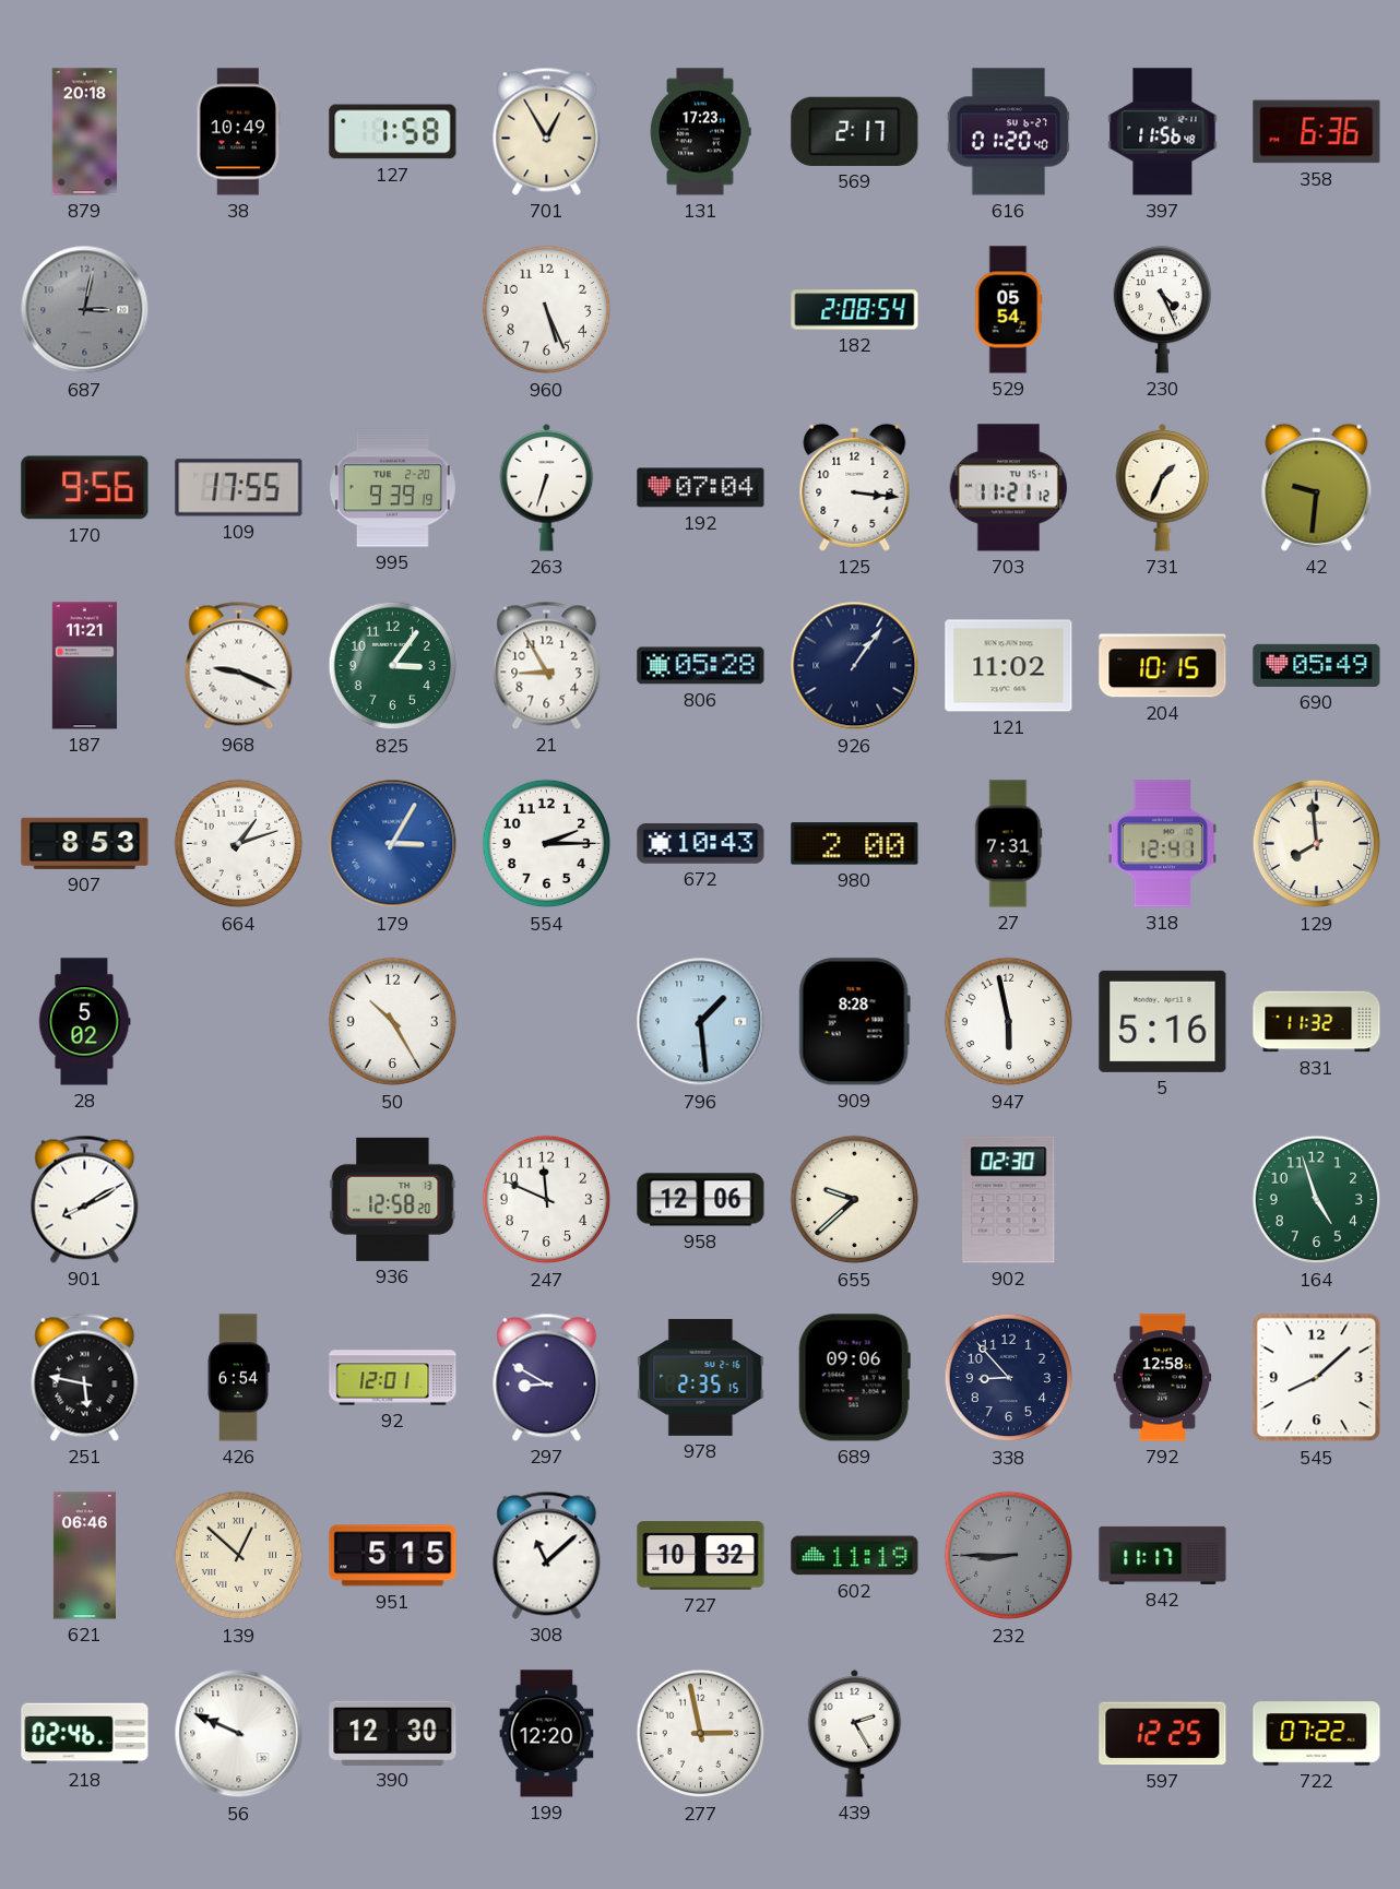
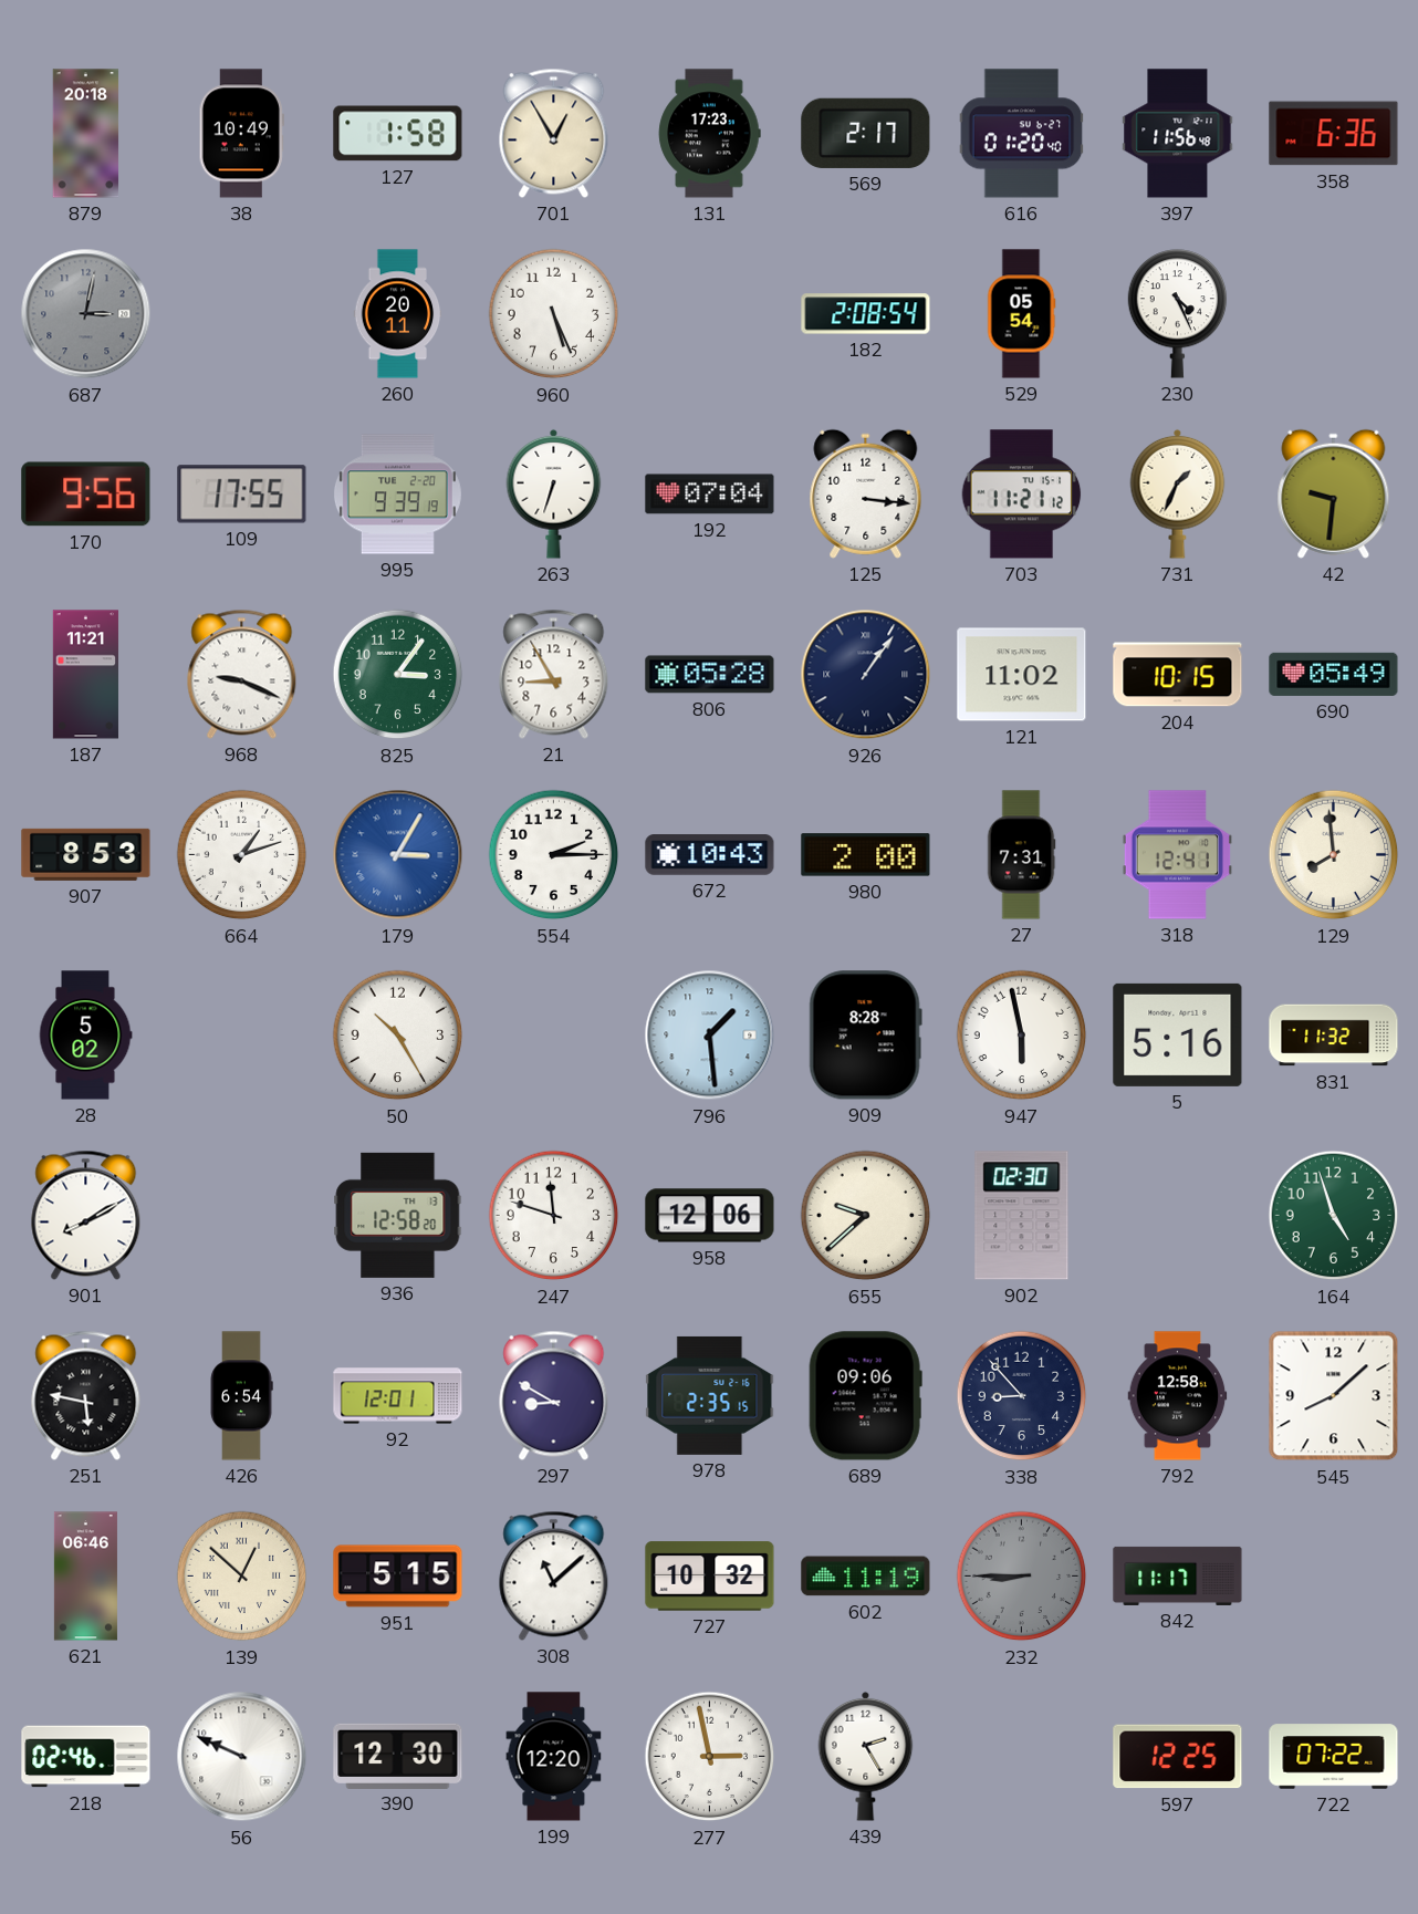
260: none -> 20:11 (398, 314)
247: 11:49 -> 11:48 (554, 1216)
